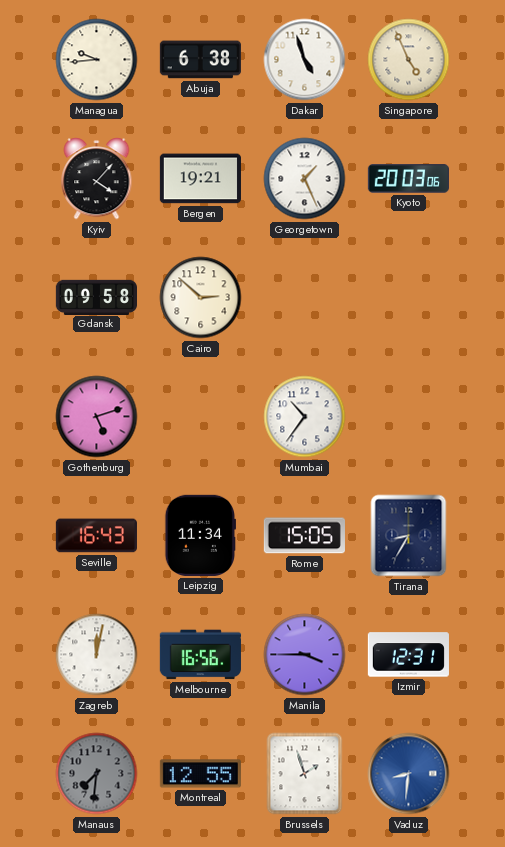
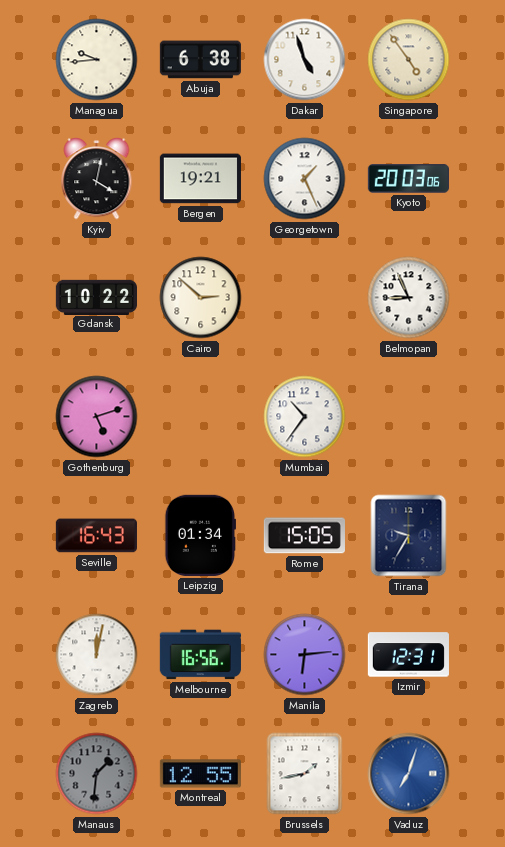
Singapore: 4:56 -> 4:54 (409, 60)
Kyiv: 4:07 -> 4:02 (97, 179)
Gdansk: 09:58 -> 10:22 (96, 297)
Belmopan: none -> 8:56 (409, 298)
Leipzig: 11:34 -> 01:34 (200, 535)
Tirana: 8:35 -> 9:35 (409, 536)
Manila: 3:45 -> 6:14 (305, 655)
Manaus: 7:31 -> 1:31 (97, 774)
Brussels: 1:57 -> 1:43 (305, 774)
Vaduz: 8:31 -> 7:03 (409, 774)
